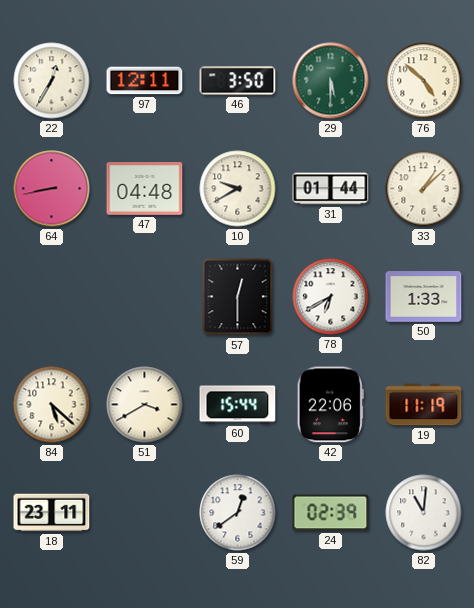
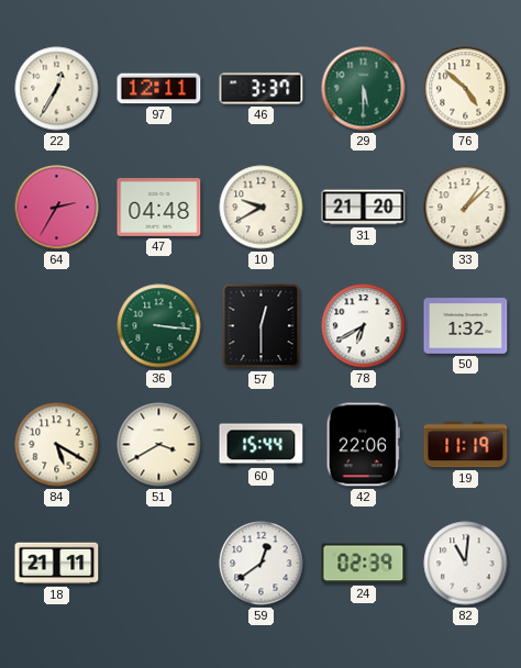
46: 3:50 -> 3:37 (262, 89)
64: 8:43 -> 2:35 (57, 208)
31: 01:44 -> 21:20 (364, 208)
36: none -> 3:16 (159, 326)
50: 1:33 -> 1:32 (466, 326)
84: 5:22 -> 5:20 (57, 445)
18: 23:11 -> 21:11 (57, 564)
